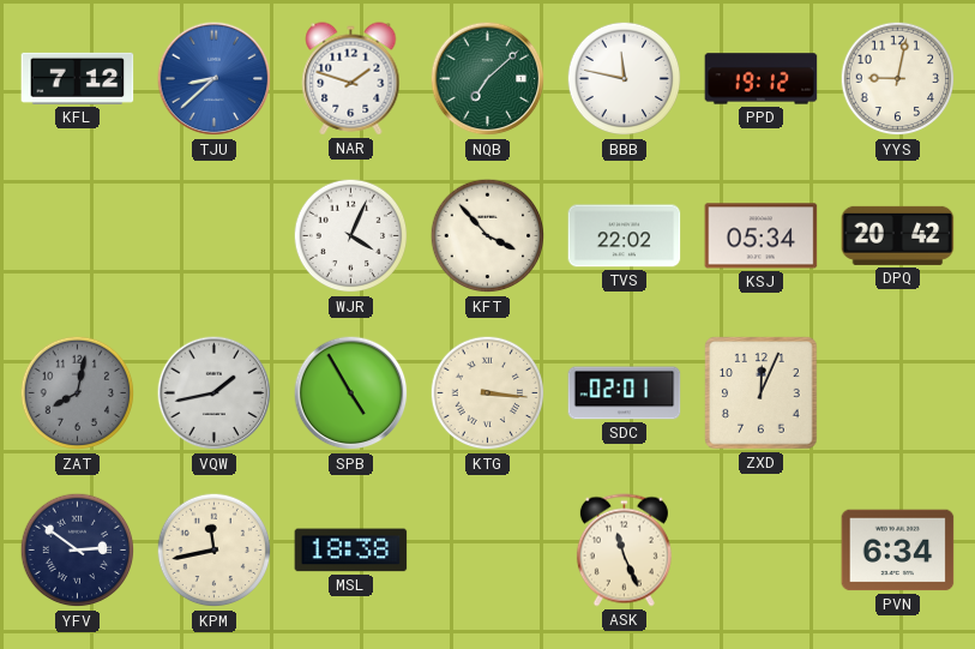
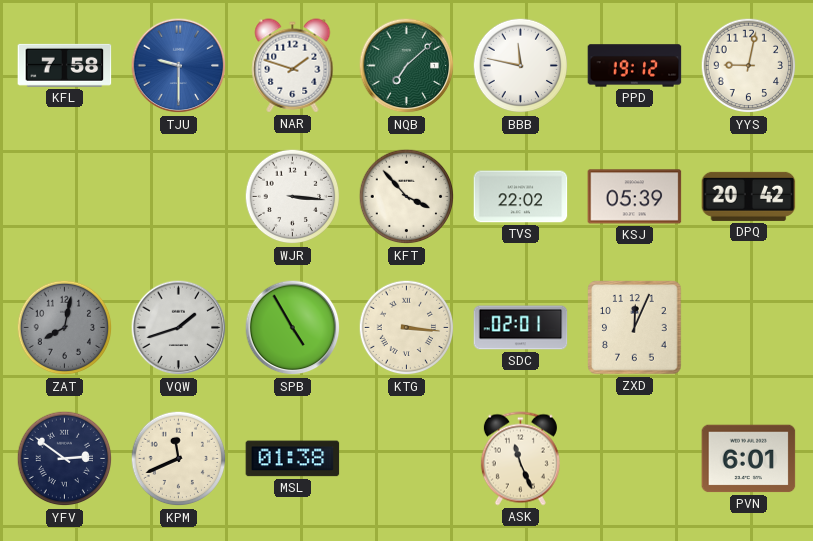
KFL: 7:12 -> 7:58 (65, 65)
TJU: 8:38 -> 9:30 (179, 66)
WJR: 4:04 -> 3:16 (293, 197)
KSJ: 05:34 -> 05:39 (635, 197)
VQW: 1:43 -> 1:42 (179, 328)
KPM: 11:43 -> 11:41 (179, 459)
MSL: 18:38 -> 01:38 (293, 459)
PVN: 6:34 -> 6:01 (749, 459)
